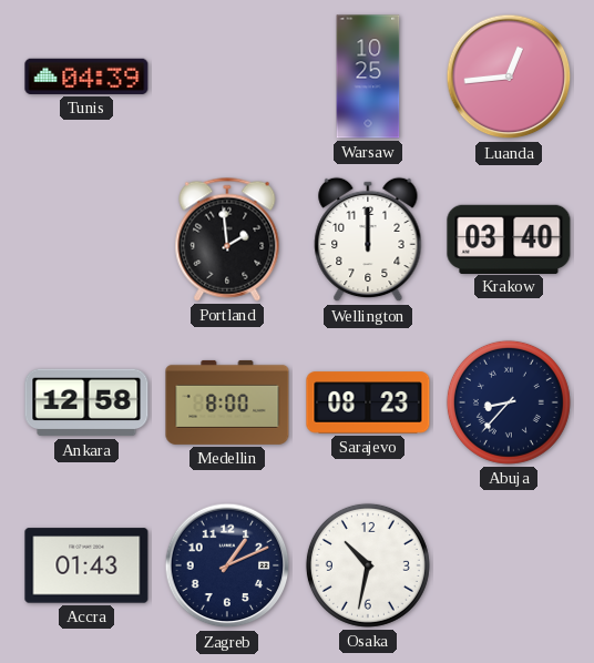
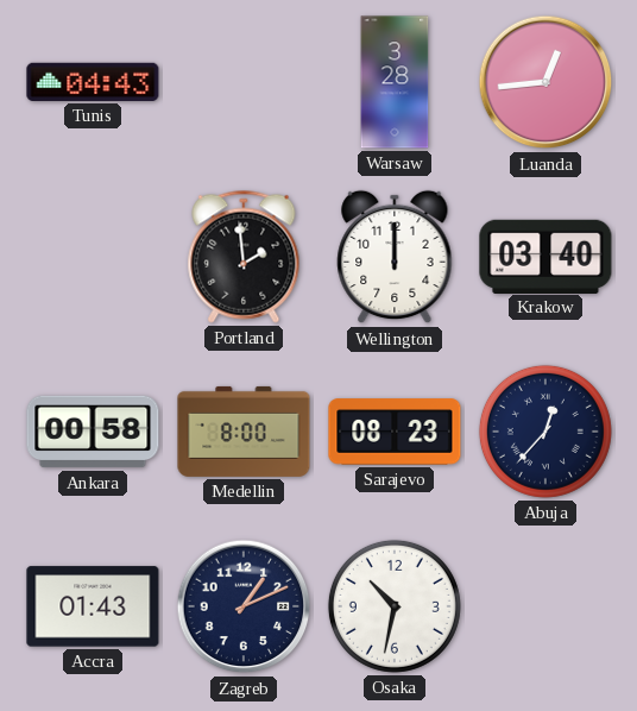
Tunis: 04:39 -> 04:43 (93, 82)
Warsaw: 10:25 -> 3:28 (395, 82)
Ankara: 12:58 -> 00:58 (93, 432)
Abuja: 8:37 -> 12:37 (545, 432)
